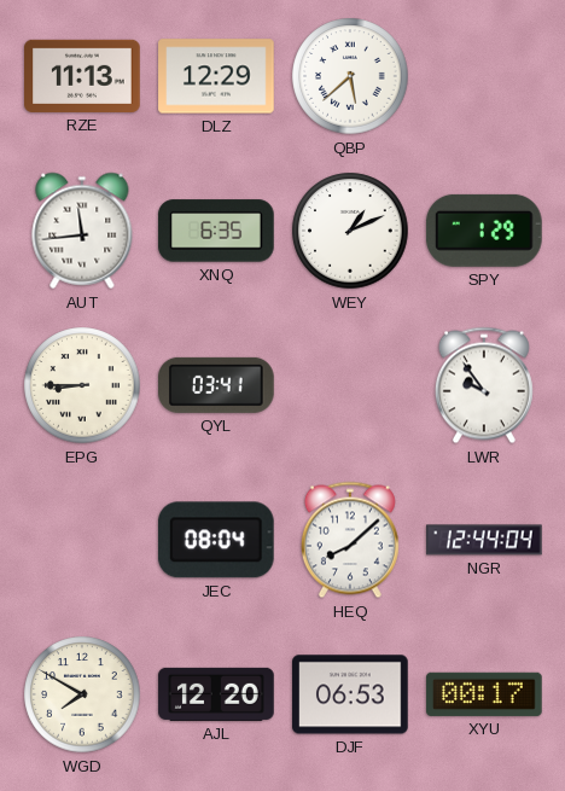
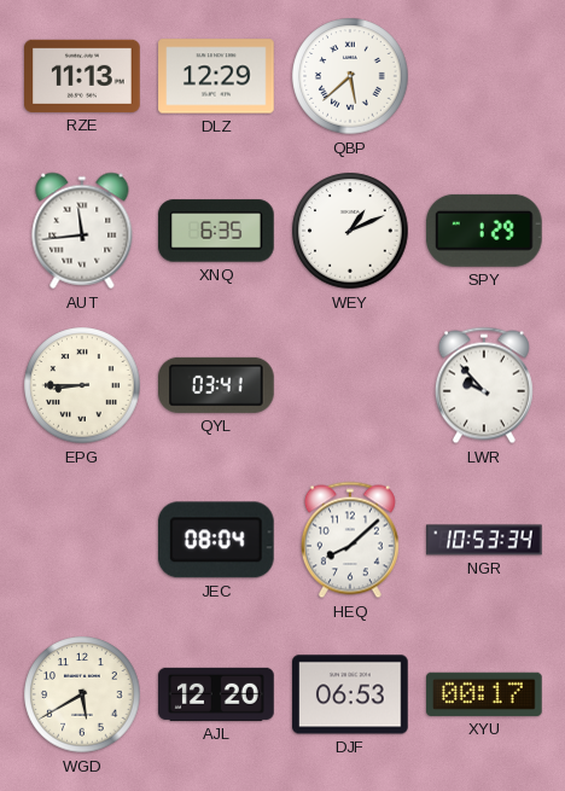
LWR: 9:54 -> 9:53 (484, 385)
NGR: 12:44 -> 10:53 (484, 540)
WGD: 7:50 -> 5:40 (82, 694)
